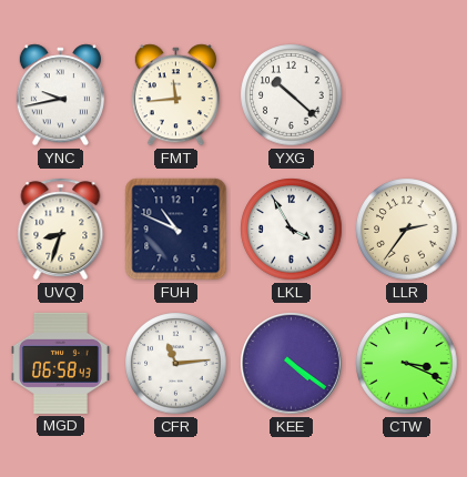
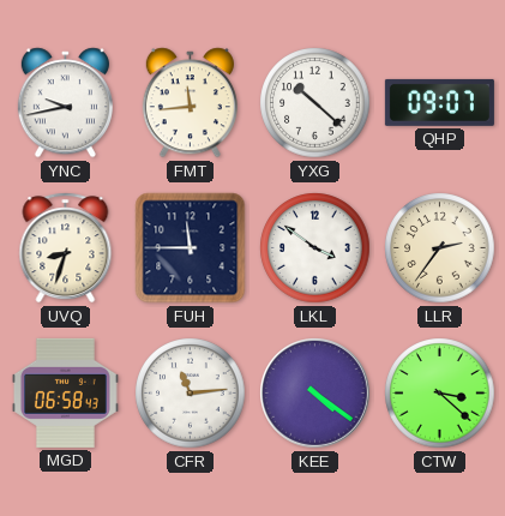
QHP: none -> 09:07 (439, 102)
FUH: 10:49 -> 11:45 (191, 248)
LKL: 3:55 -> 3:51 (315, 248)
CTW: 3:19 -> 3:22 (440, 394)
